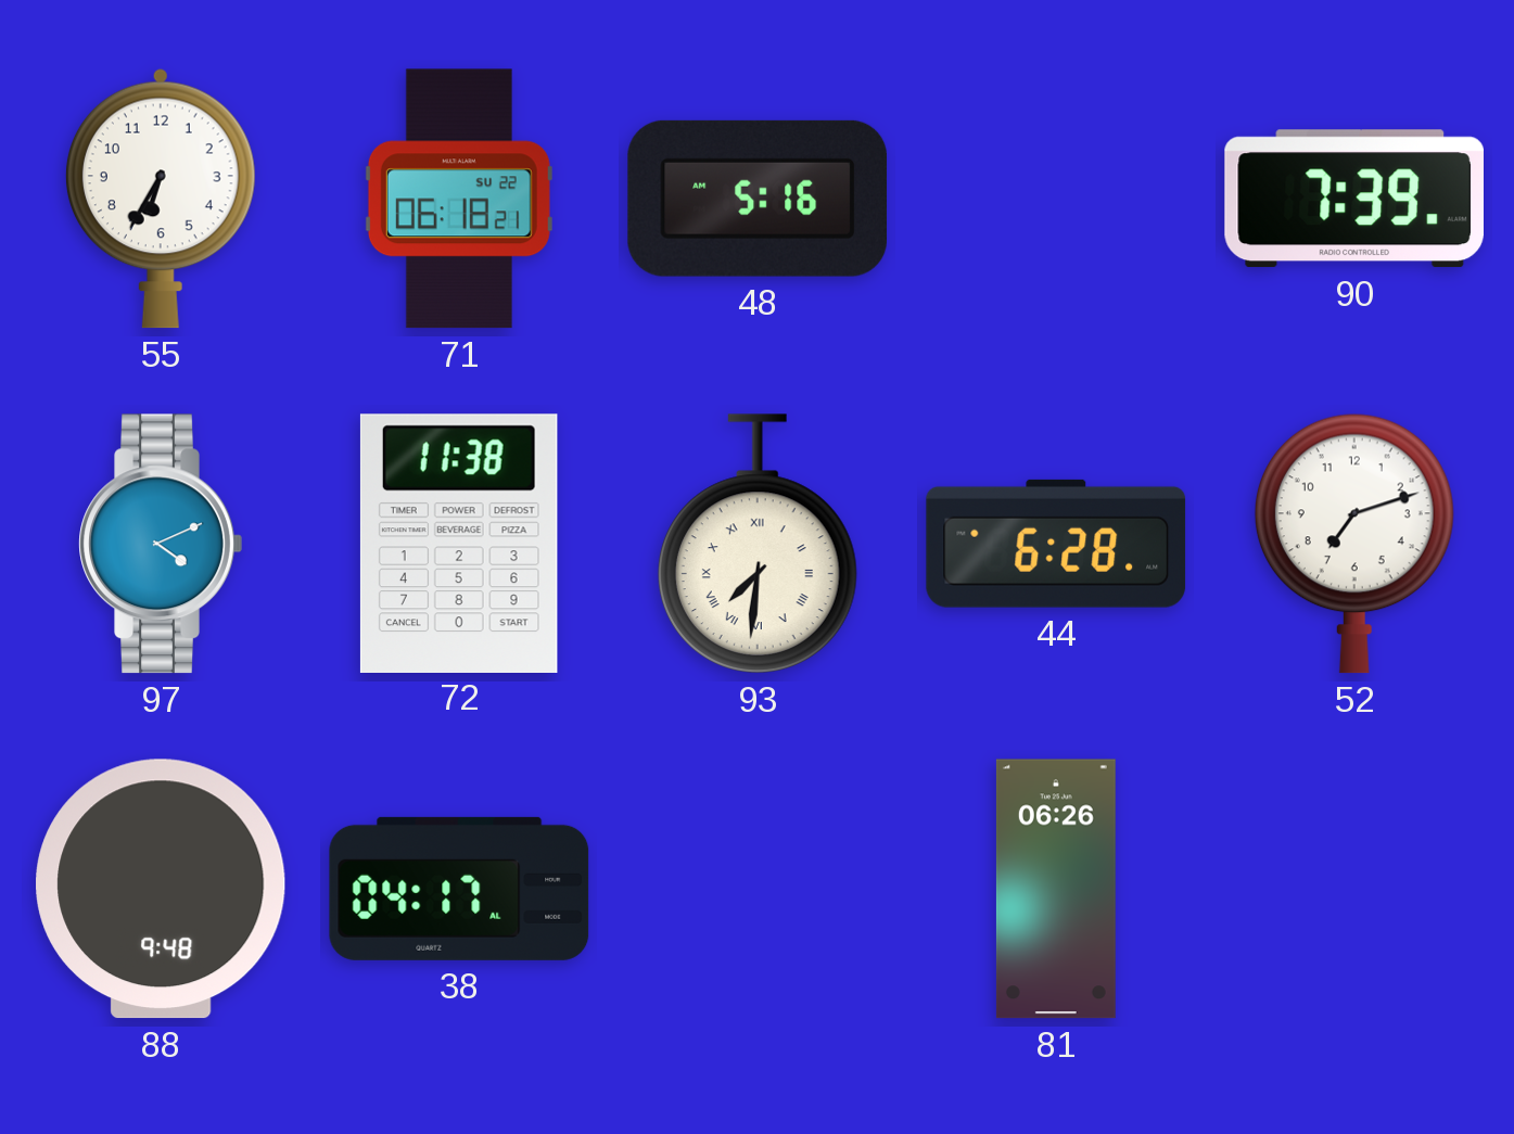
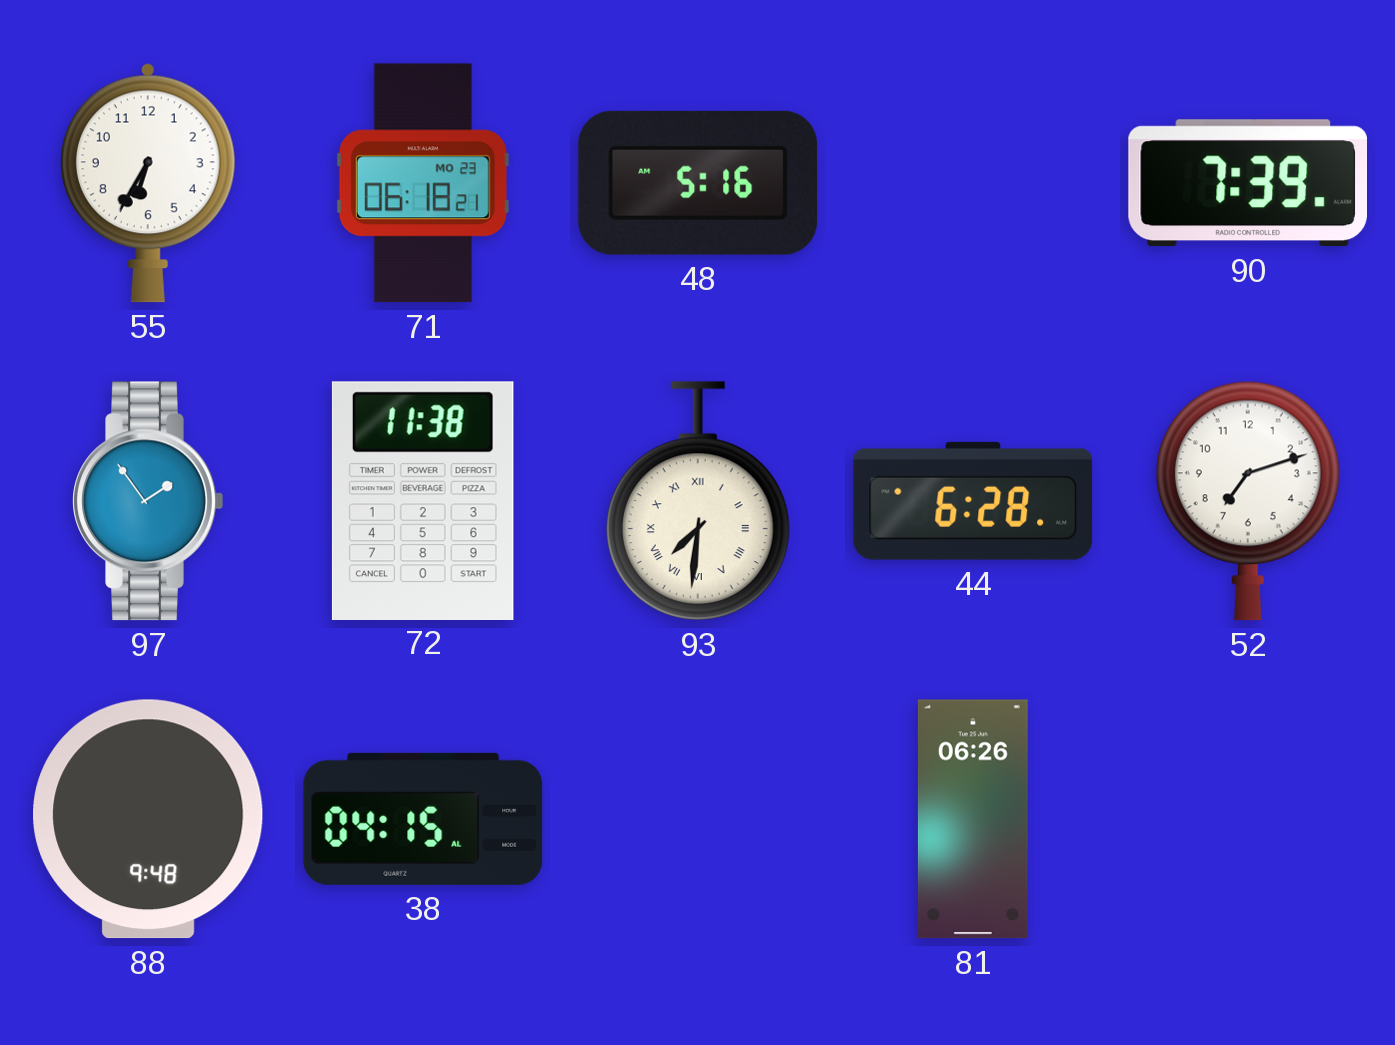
71 date: SU 22 -> MO 23 (423, 183)
97: 4:11 -> 1:54 (148, 501)
38: 04:17 -> 04:15 (423, 819)
